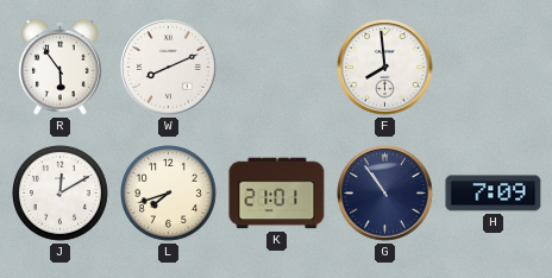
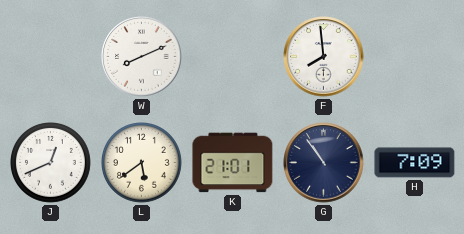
R: 5:54 -> none (61, 67)
J: 12:10 -> 12:41 (51, 163)
L: 7:42 -> 5:39 (142, 163)
